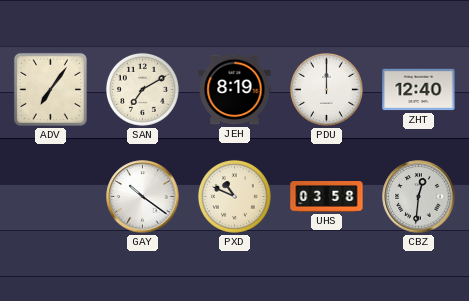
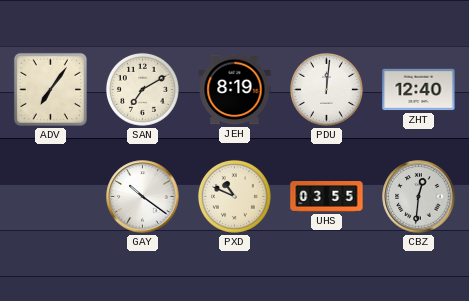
PDU: 12:00 -> 12:01 (326, 89)
UHS: 03:58 -> 03:55 (327, 197)
